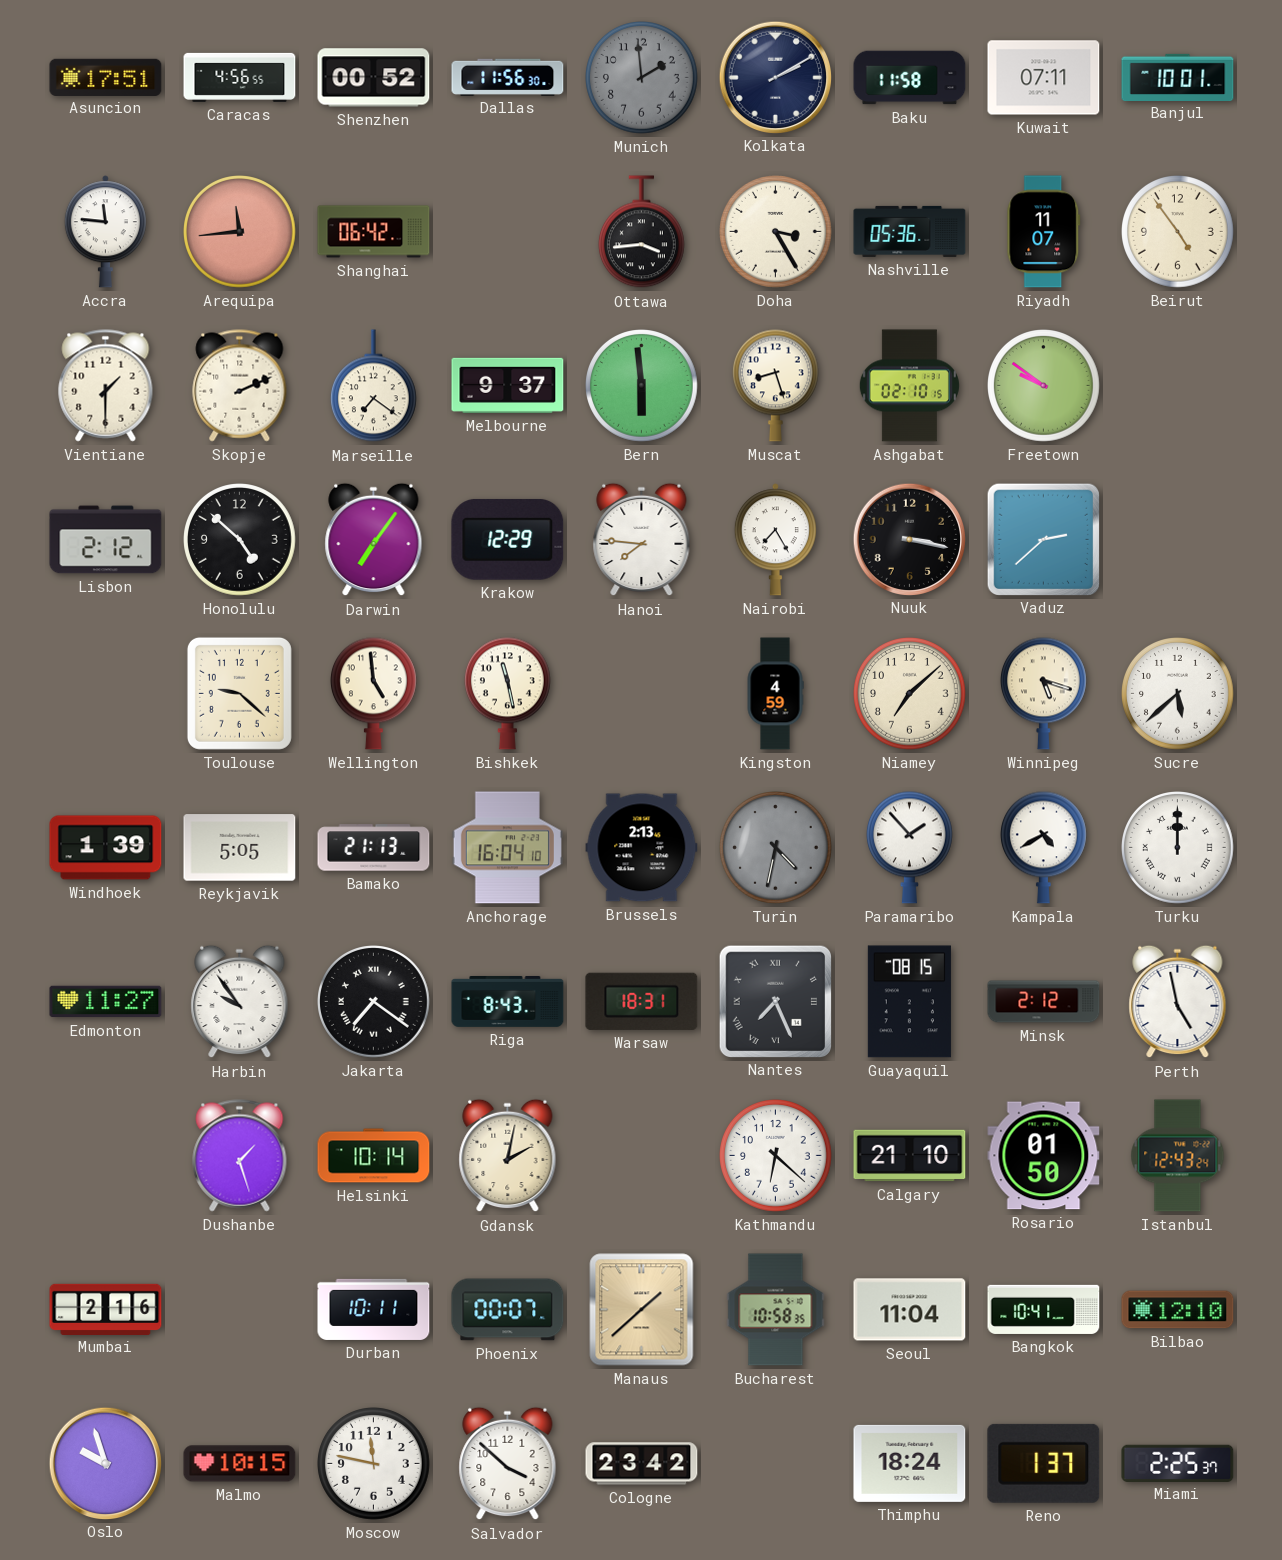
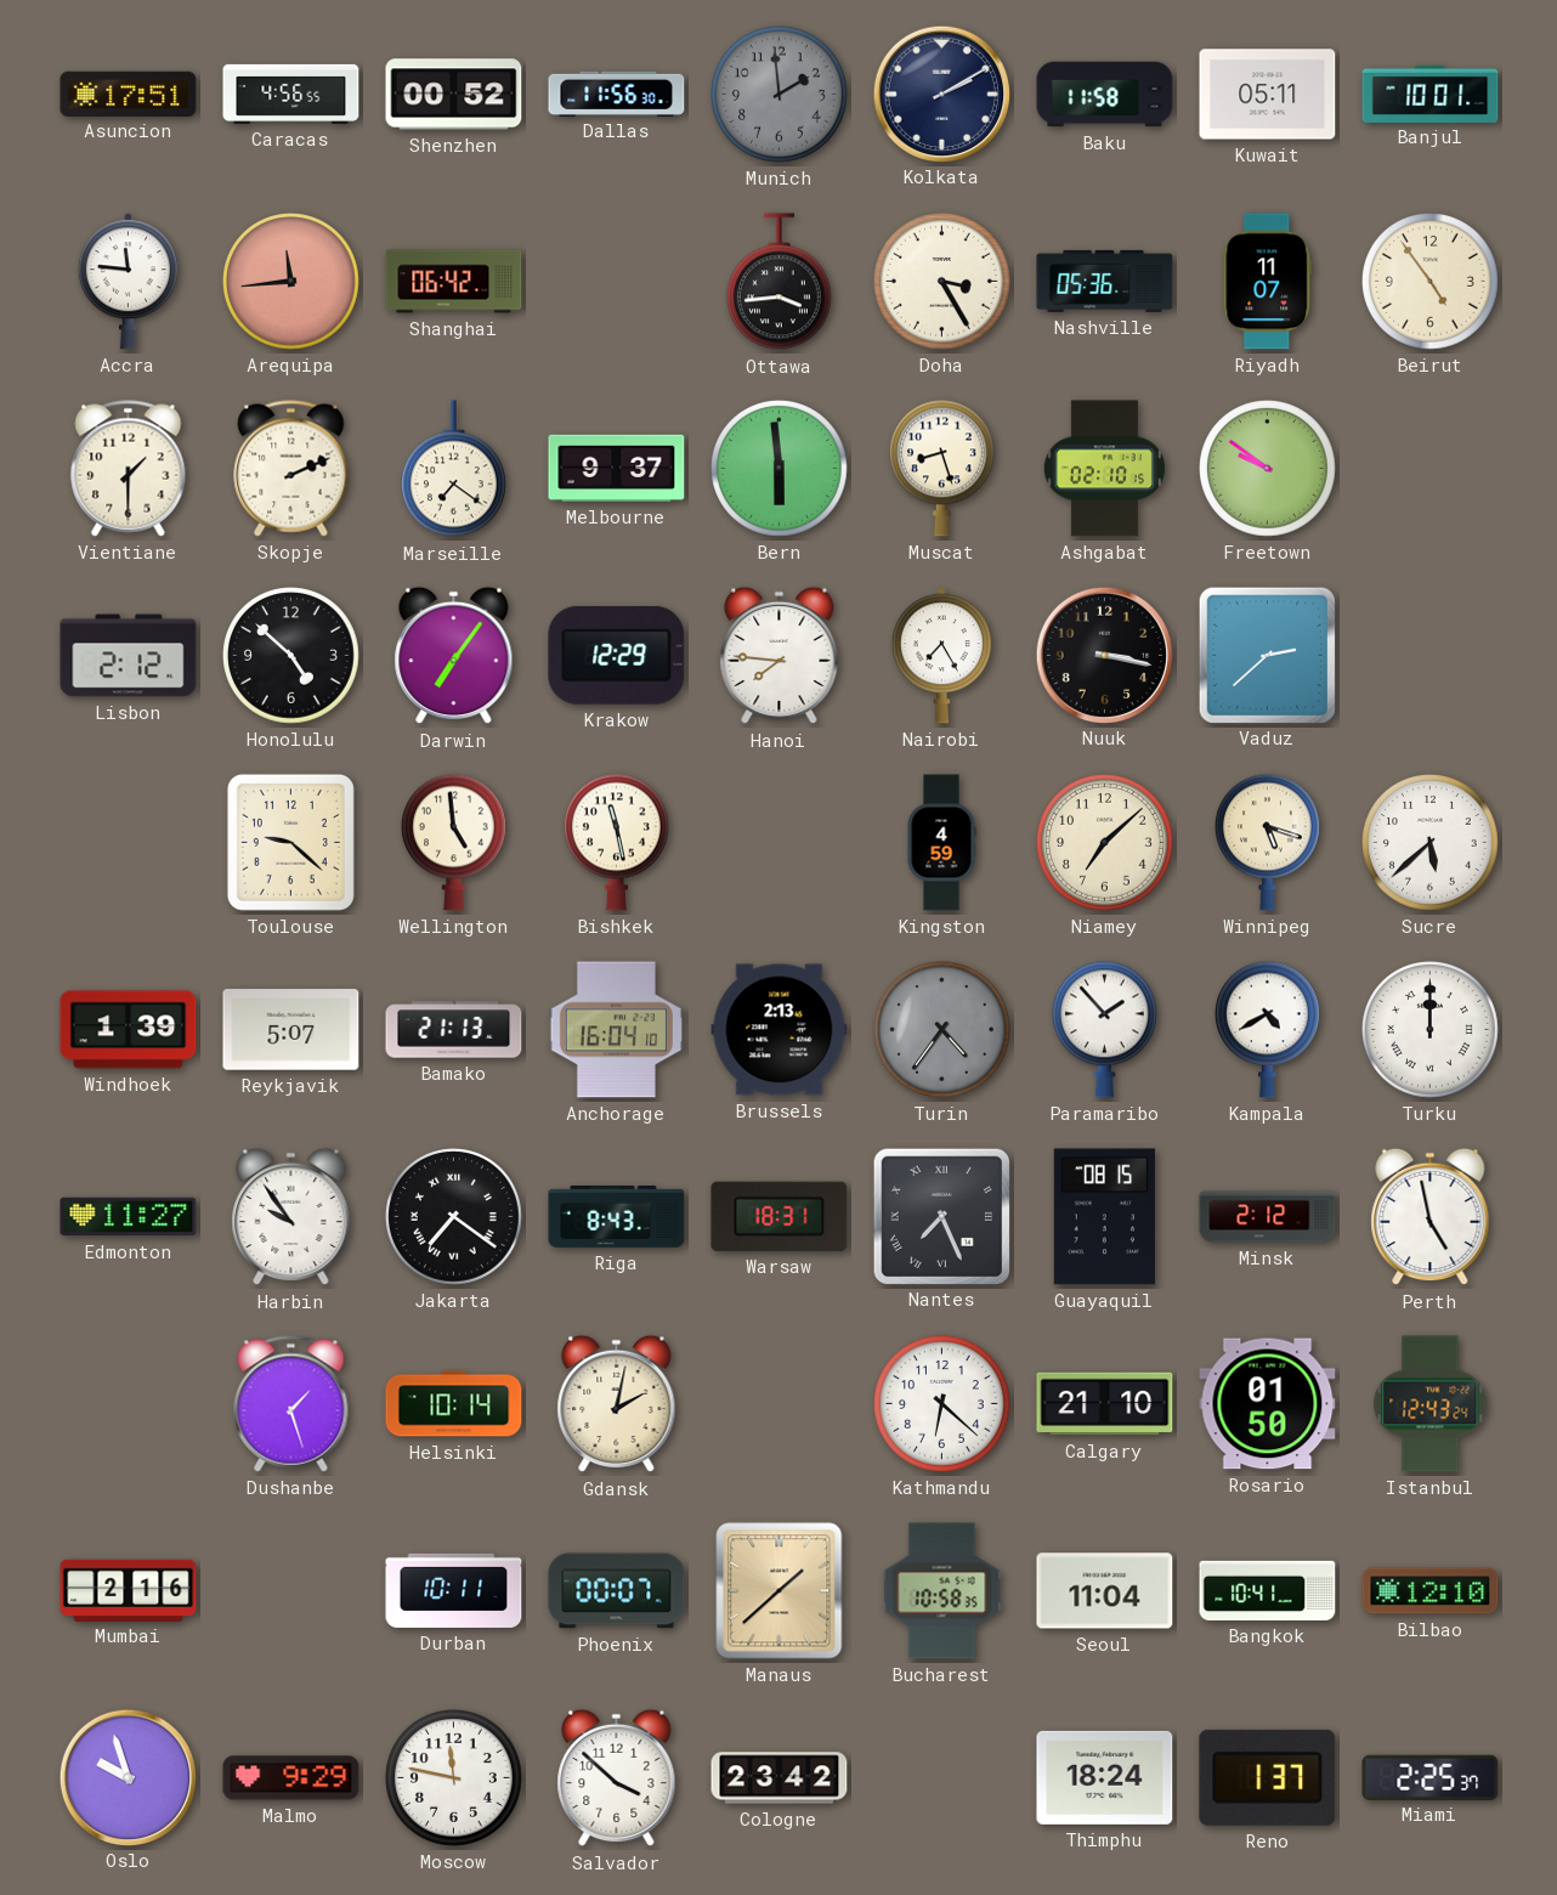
Kuwait: 07:11 -> 05:11 (1268, 95)
Reykjavik: 5:05 -> 5:07 (291, 1030)
Turin: 4:32 -> 4:36 (942, 1030)
Malmo: 10:15 -> 9:29 (291, 1778)
